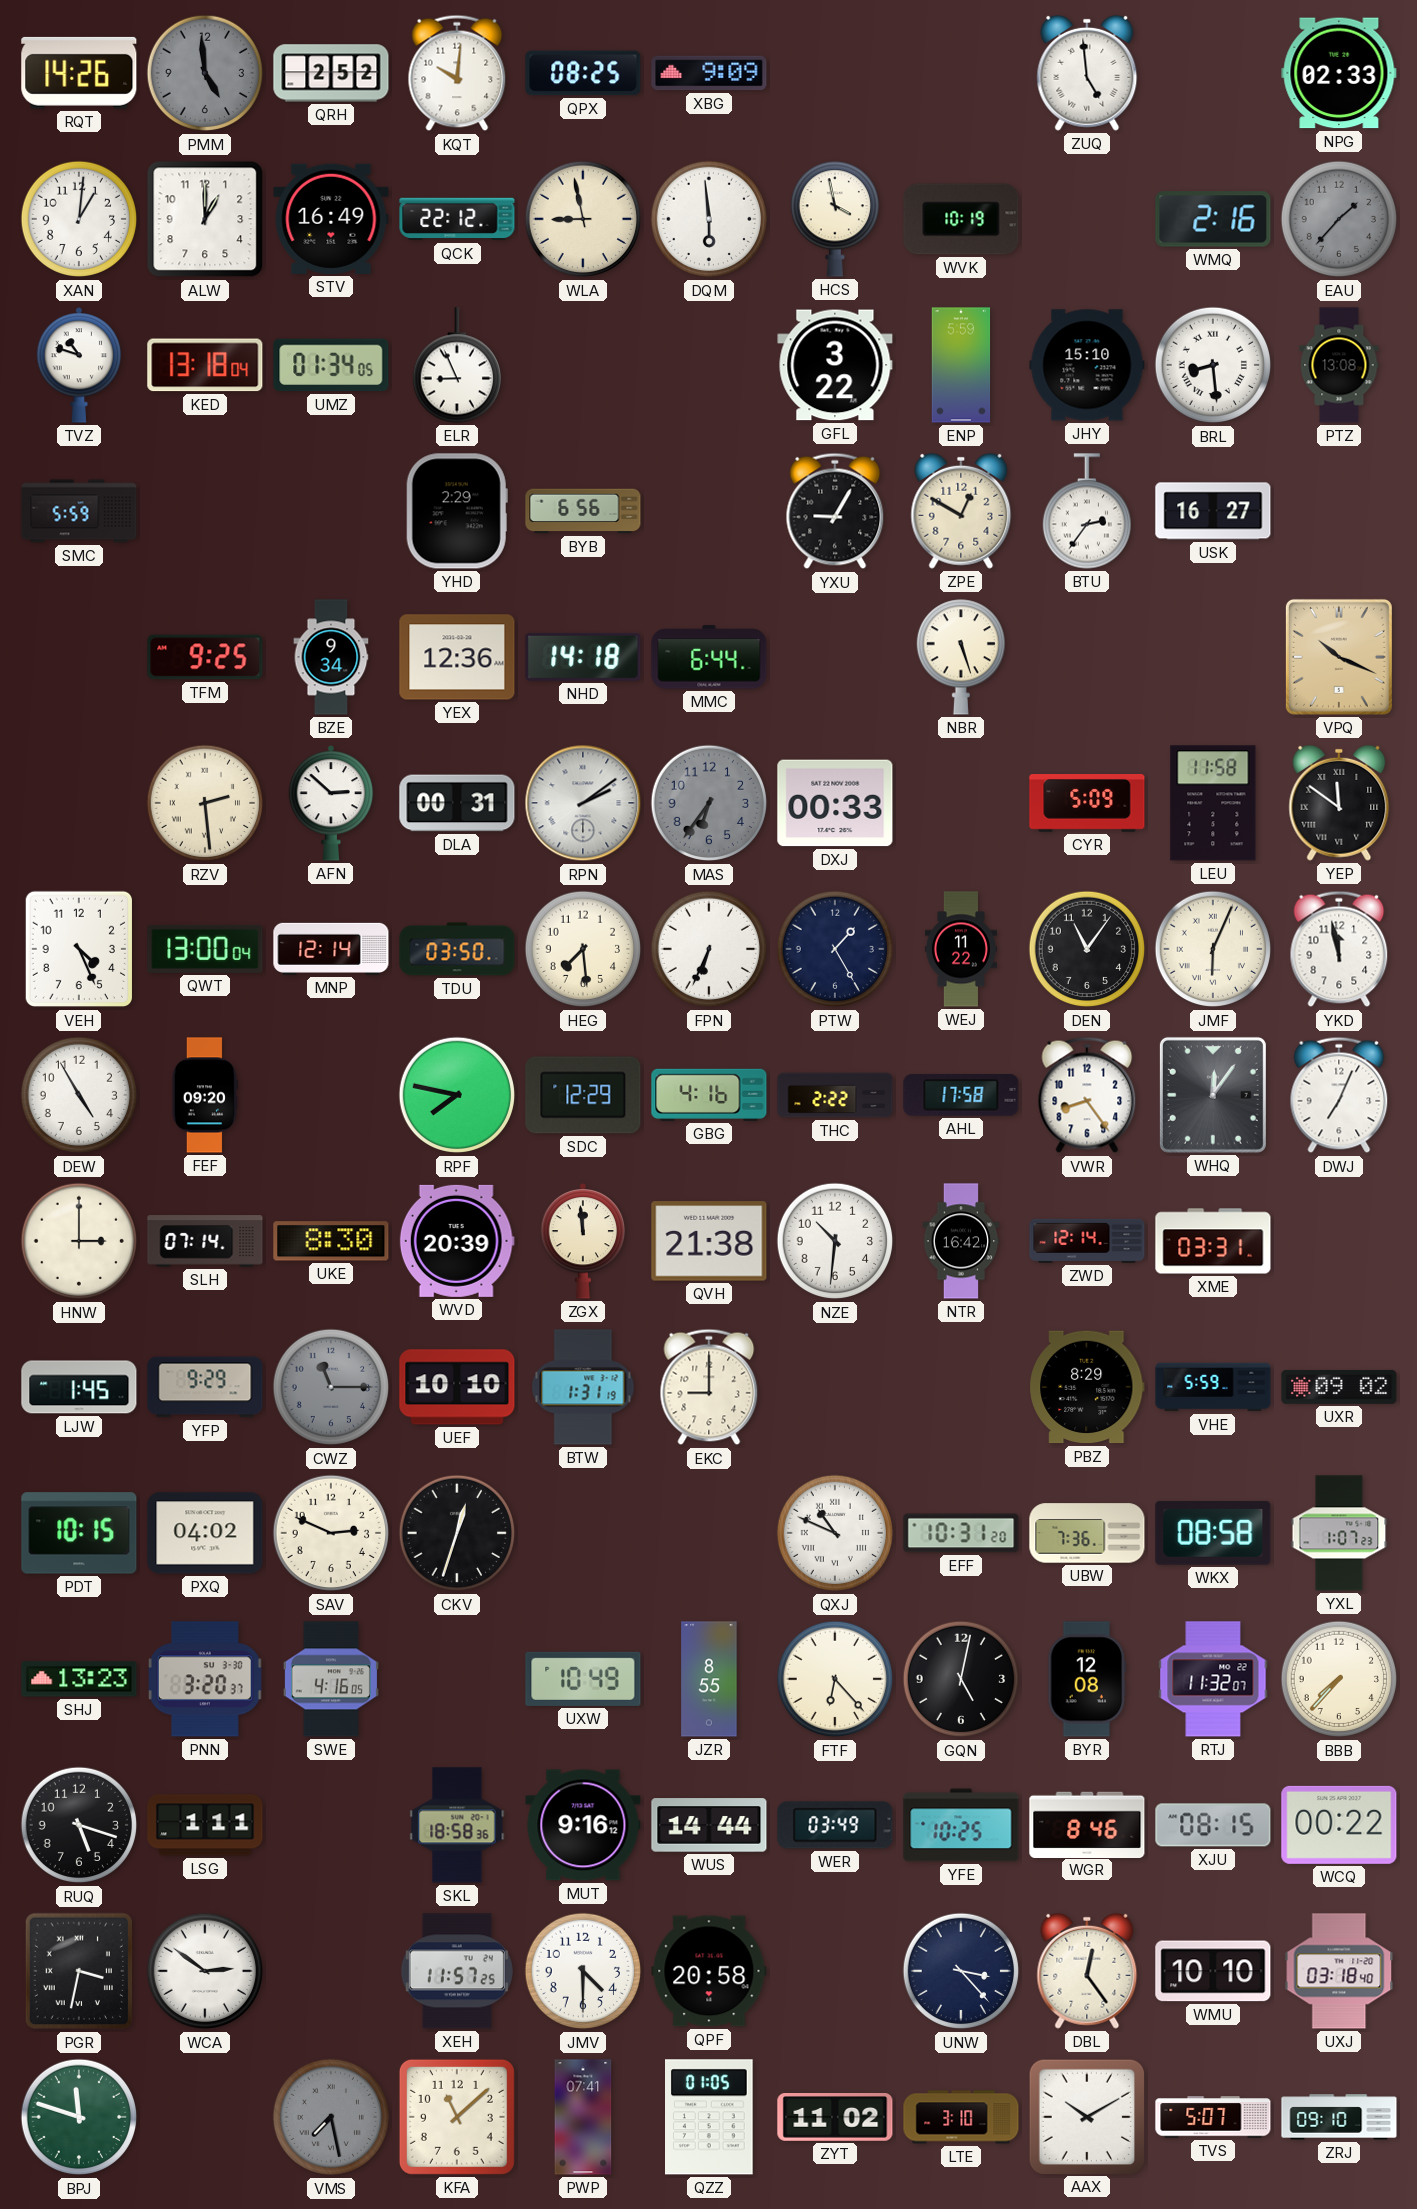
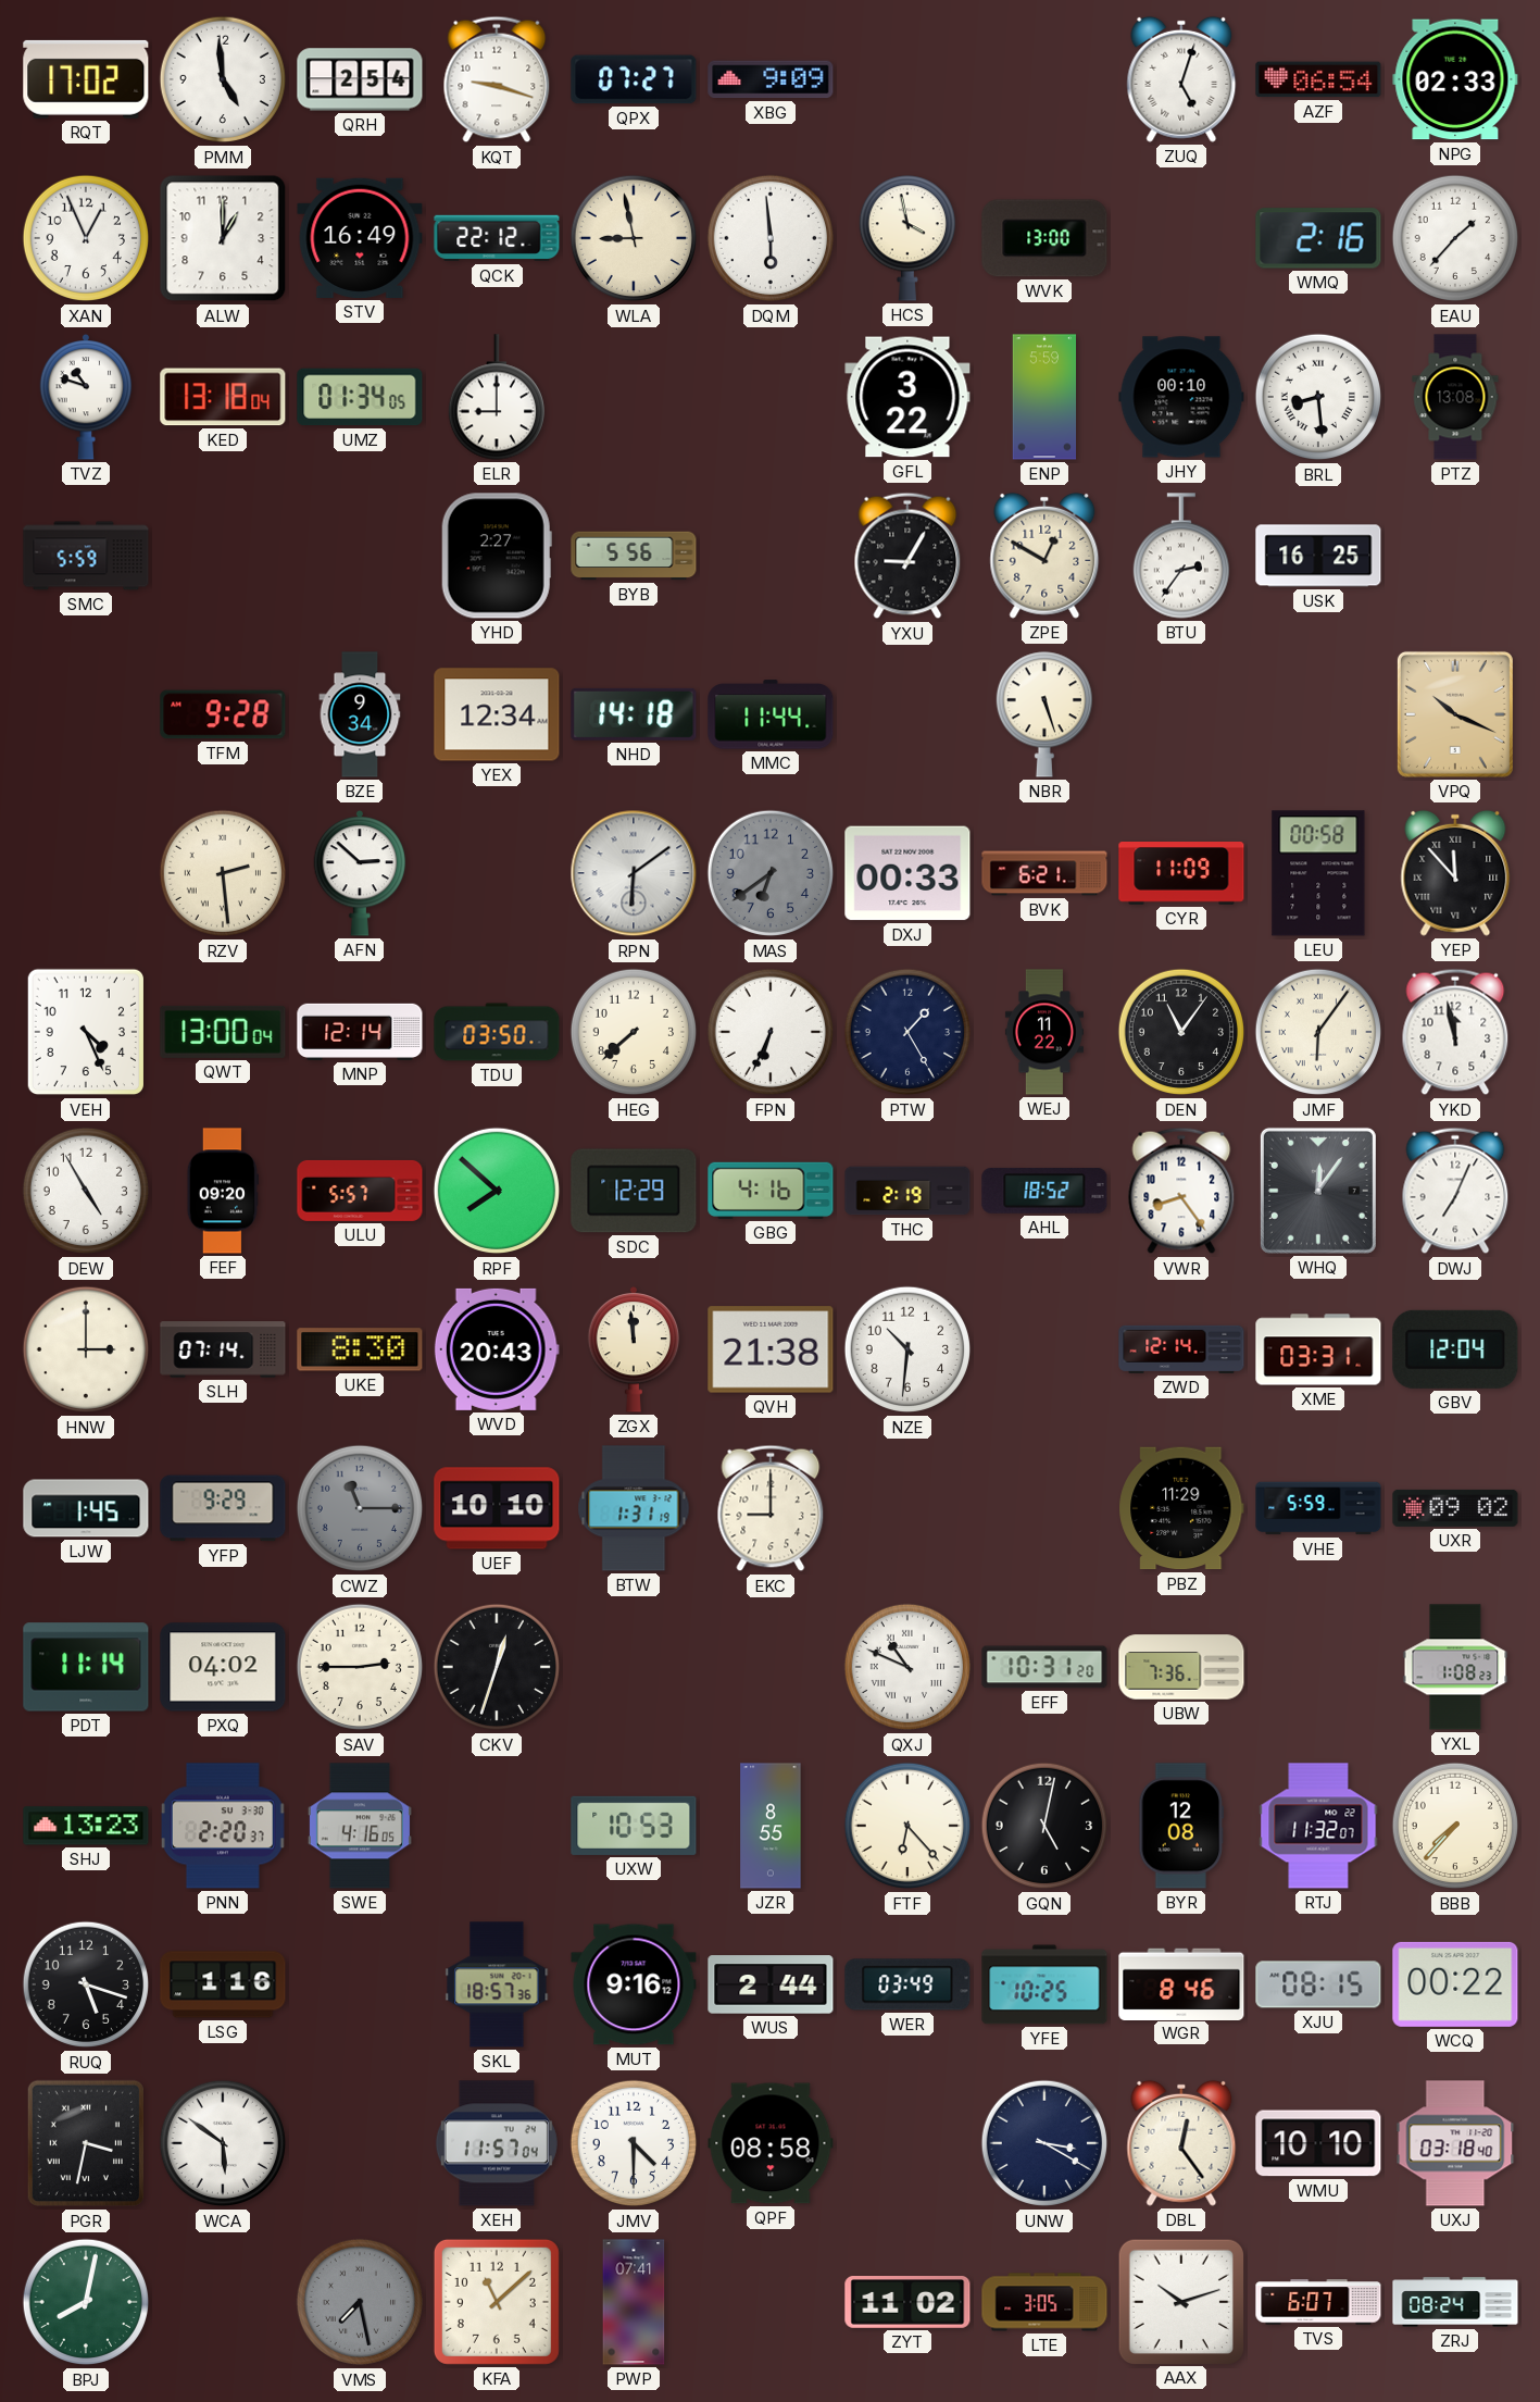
RQT: 14:26 -> 17:02 (86, 79)
PMM dial: grey -> white (223, 79)
QRH: 2:52 -> 2:54 (360, 79)
KQT: 10:01 -> 9:18 (497, 79)
QPX: 08:25 -> 07:27 (634, 79)
ZUQ: 4:59 -> 5:03 (1181, 79)
AZF: none -> 06:54 (1318, 79)
XAN: 1:01 -> 12:56 (86, 238)
WVK: 10:19 -> 13:00 (1044, 238)
EAU dial: grey -> white (1455, 238)
ELR: 8:56 -> 9:00 (496, 397)
JHY: 15:10 -> 00:10 (1181, 397)
YHD: 2:29 -> 2:27 (497, 556)
BYB: 6:56 -> 5:56 (634, 556)
USK: 16:27 -> 16:25 (1318, 556)
TFM: 9:25 -> 9:28 (223, 714)
YEX: 12:36 -> 12:34 (497, 714)
MMC: 6:44 -> 11:44 (771, 714)
DLA: 00:31 -> none (457, 803)
RPN: 2:09 -> 6:09 (634, 873)
MAS: 6:36 -> 6:39 (771, 873)
BVK: none -> 6:21 (1044, 873)
CYR: 5:09 -> 11:09 (1181, 874)
LEU: 11:58 -> 00:58 (1318, 873)
YEP: 11:51 -> 11:53 (1455, 873)
HEG: 7:29 -> 7:38 (634, 1032)
JMF: 6:04 -> 6:06 (1318, 1032)
ULU: none -> 5:57 (360, 1191)
RPF: 7:47 -> 7:52 (497, 1191)
THC: 2:22 -> 2:19 (907, 1191)
AHL: 17:58 -> 18:52 (1044, 1192)
WVD: 20:39 -> 20:43 (497, 1349)
NTR: 16:42 -> none (961, 1241)
GBV: none -> 12:04 (1455, 1349)
PBZ: 8:29 -> 11:29 (1181, 1508)
PDT: 10:15 -> 11:14 (86, 1667)
SAV: 2:49 -> 2:45 (360, 1667)
WKX: 08:58 -> none (1213, 1533)
YXL: 1:07 -> 1:08 (1455, 1667)
PNN: 3:20 -> 2:20 (223, 1826)
UXW: 10:49 -> 10:53 (634, 1826)
LSG: 1:11 -> 1:16 (223, 1984)
SKL: 18:58 -> 18:57 (497, 1984)
WUS: 14:44 -> 2:44 (771, 1984)
WCA: 2:51 -> 5:51 (223, 2143)
XEH: 11:57:25 -> 11:57:04 (497, 2143)
QPF: 20:58 -> 08:58 (771, 2143)
UNW: 3:23 -> 3:20 (1044, 2143)
BPJ: 11:48 -> 8:02 (86, 2302)
QZZ: 01:05 -> none (710, 2117)
LTE: 3:10 -> 3:05 (1044, 2302)
AAX: 10:10 -> 10:12 (1180, 2301)
TVS: 5:07 -> 6:07 (1318, 2302)
ZRJ: 09:10 -> 08:24 (1455, 2302)
